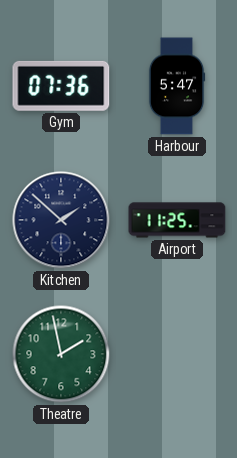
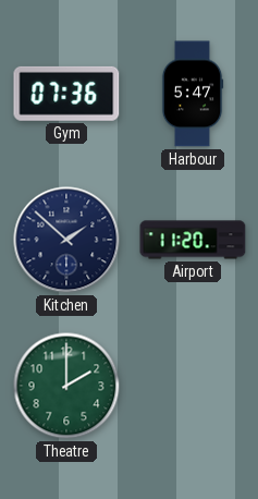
Airport: 11:25 -> 11:20 (193, 240)
Theatre: 1:58 -> 2:00 (66, 386)
